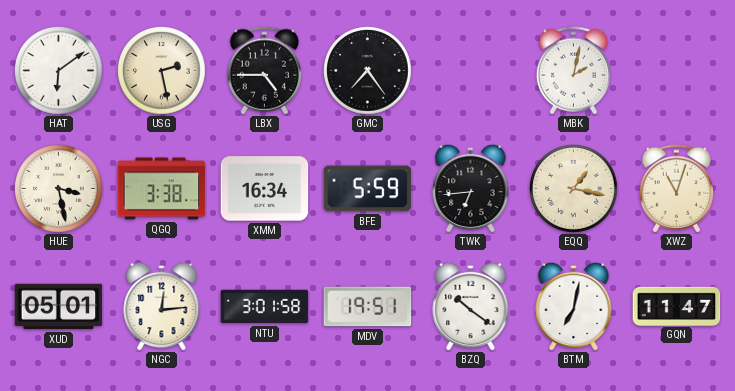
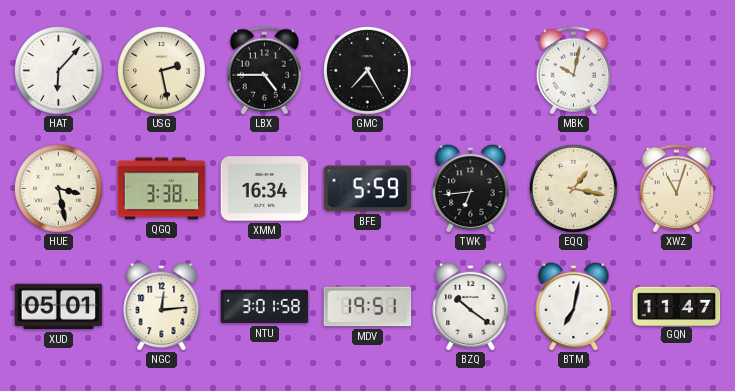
HAT: 6:09 -> 6:07 (59, 71)
GMC: 7:24 -> 7:25 (368, 71)
MBK: 2:02 -> 10:02 (573, 71)
